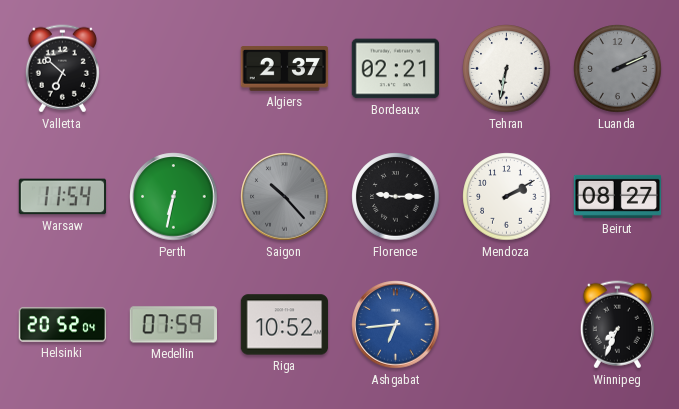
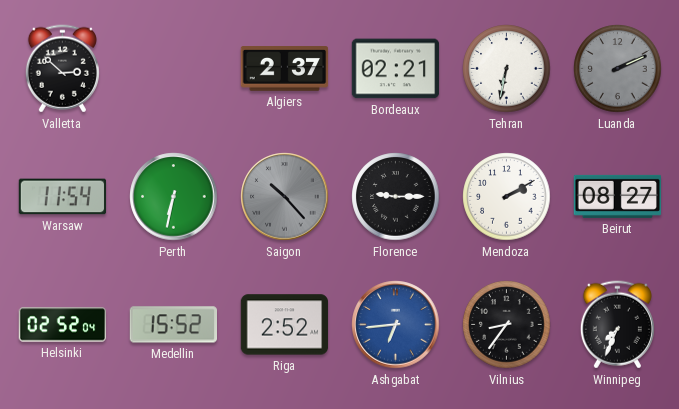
Valletta: 6:52 -> 2:52 (62, 69)
Helsinki: 20:52 -> 02:52 (63, 325)
Medellin: 07:59 -> 15:52 (173, 325)
Riga: 10:52 -> 2:52 (285, 325)
Vilnius: none -> 8:36 (507, 325)
